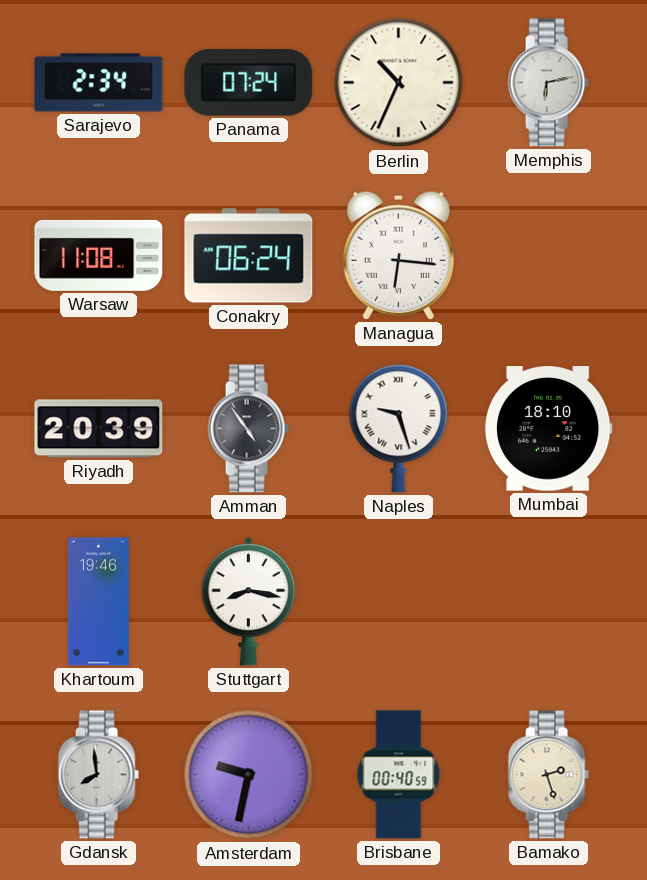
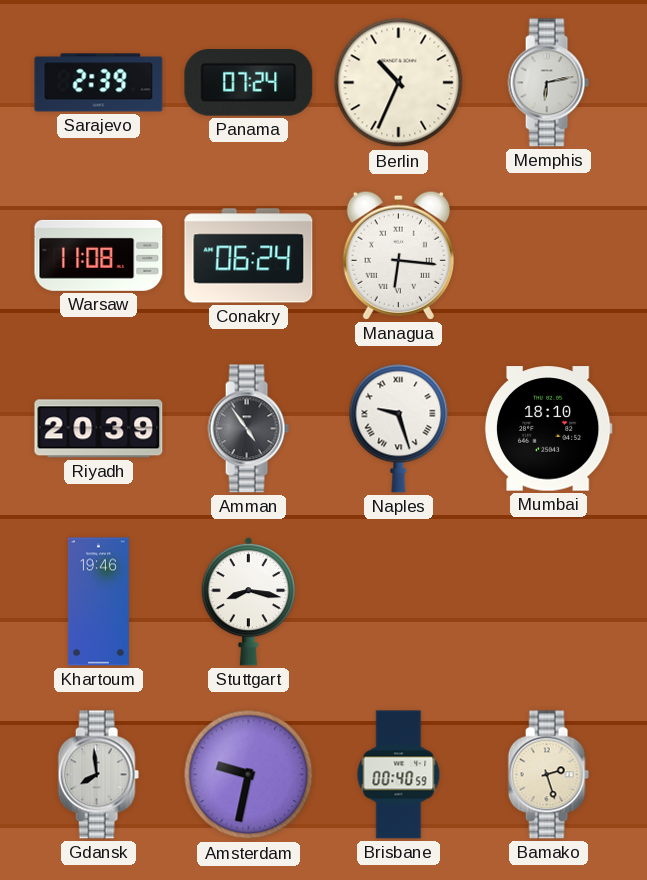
Sarajevo: 2:34 -> 2:39 (99, 83)
